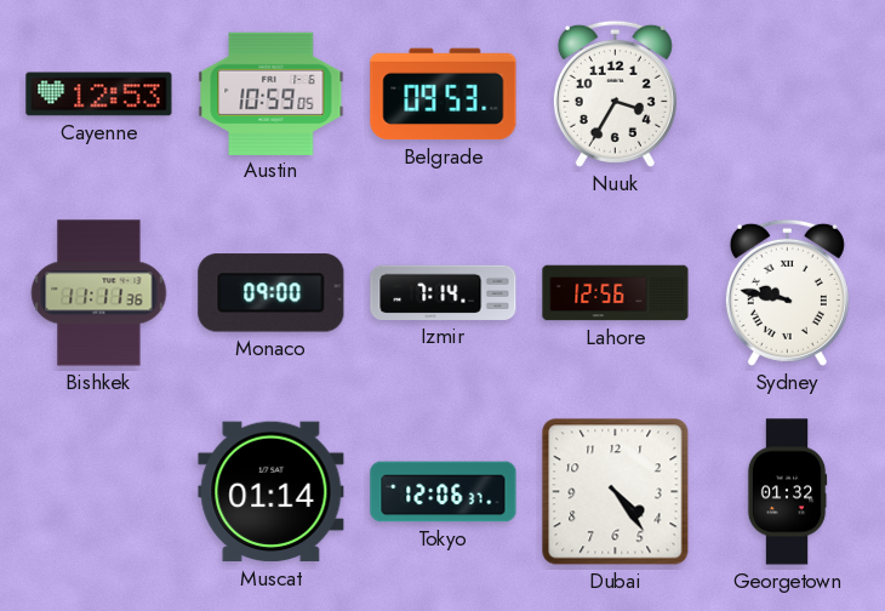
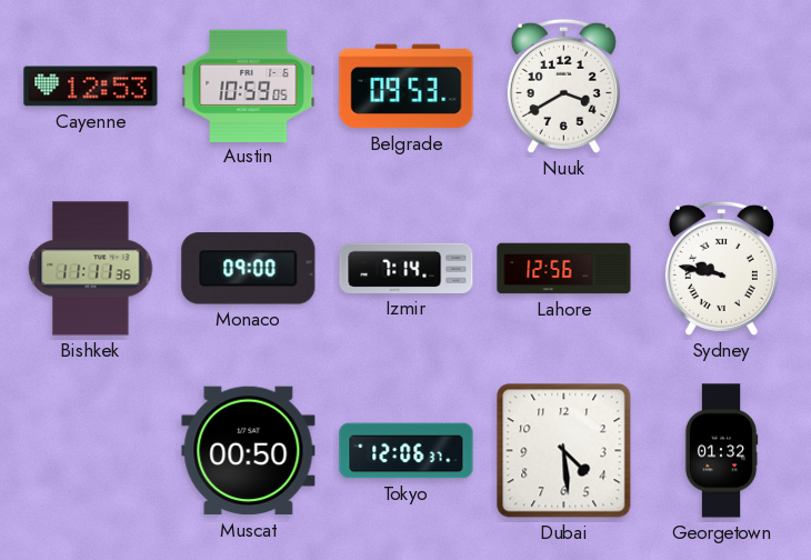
Nuuk: 3:35 -> 3:40 (563, 86)
Muscat: 01:14 -> 00:50 (249, 451)
Dubai: 4:24 -> 4:29 (564, 451)
